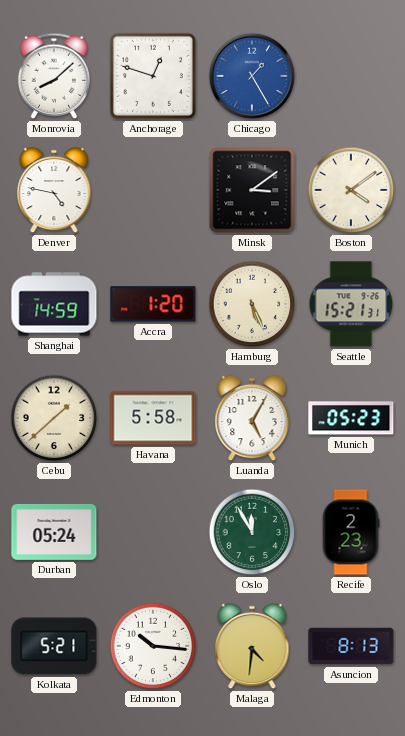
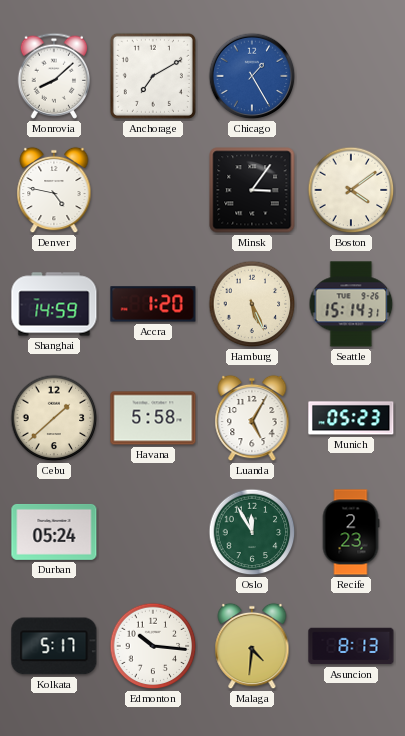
Anchorage: 12:48 -> 7:10 (153, 76)
Minsk: 3:09 -> 3:06 (252, 190)
Seattle: 15:21 -> 15:14 (351, 304)
Kolkata: 5:21 -> 5:17 (54, 646)
